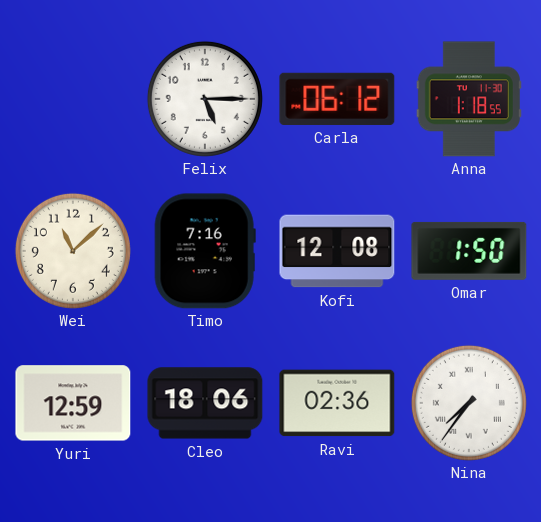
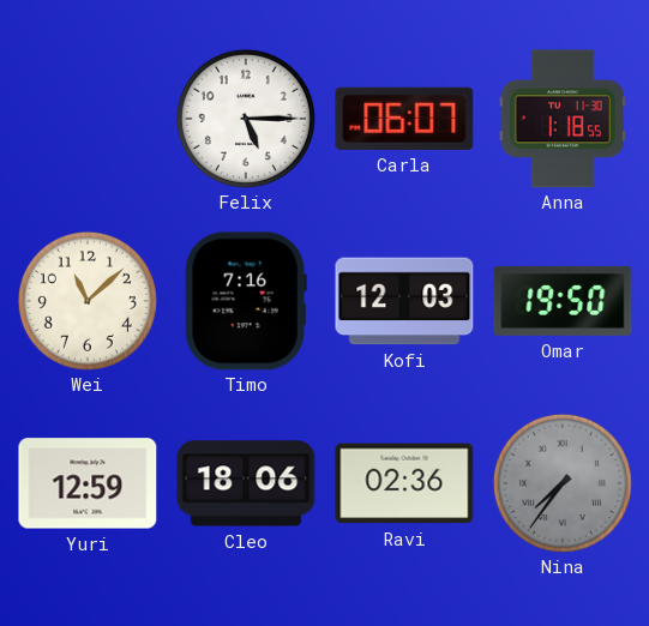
Carla: 06:12 -> 06:07 (404, 119)
Kofi: 12:08 -> 12:03 (404, 301)
Omar: 1:50 -> 19:50 (563, 301)
Nina dial: white -> grey (563, 483)
